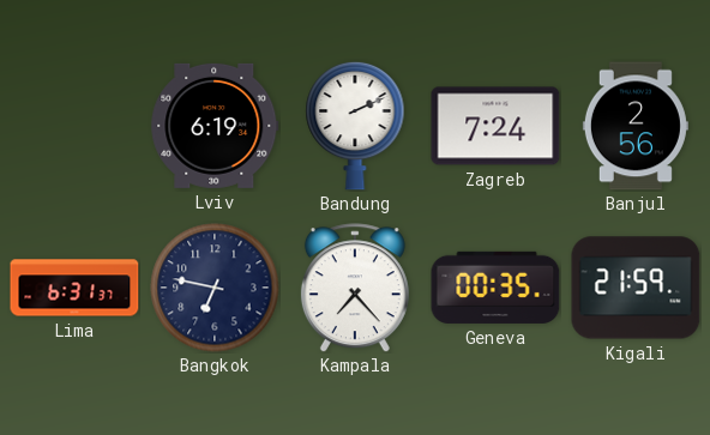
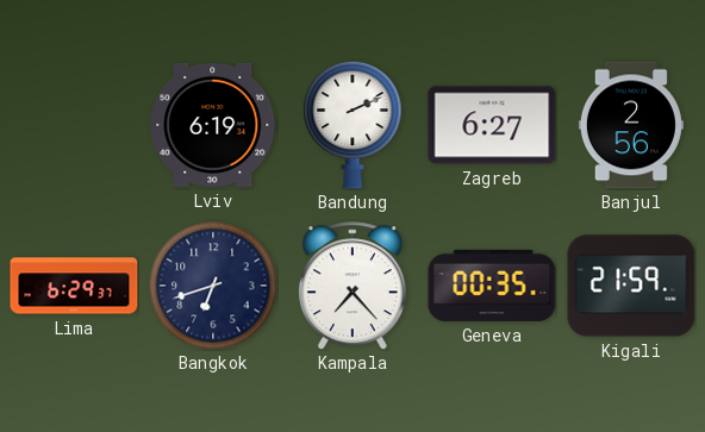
Zagreb: 7:24 -> 6:27 (492, 125)
Lima: 6:31 -> 6:29 (74, 286)
Bangkok: 6:47 -> 6:42 (213, 286)
